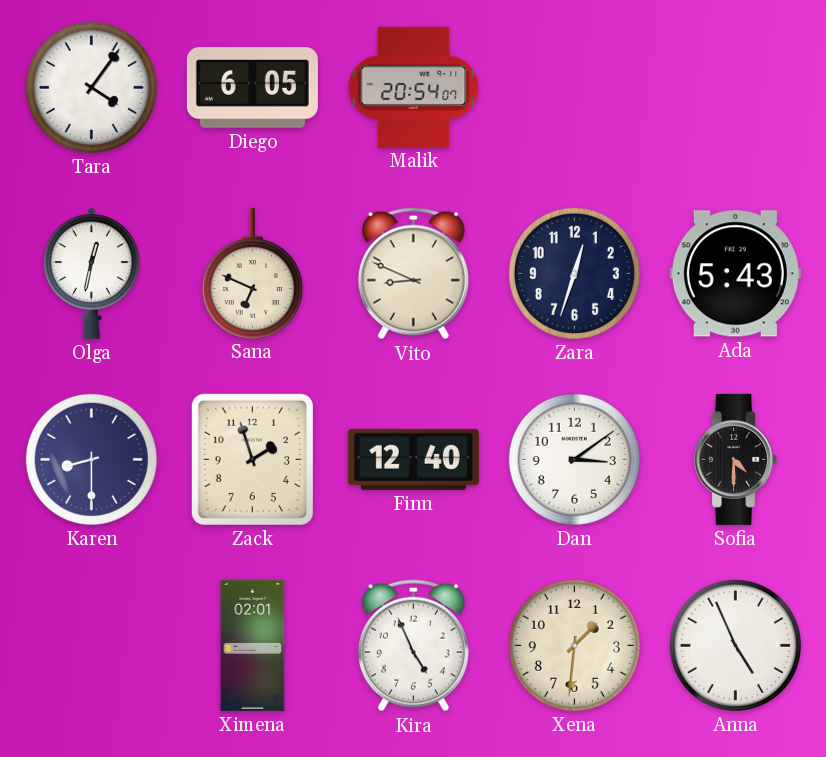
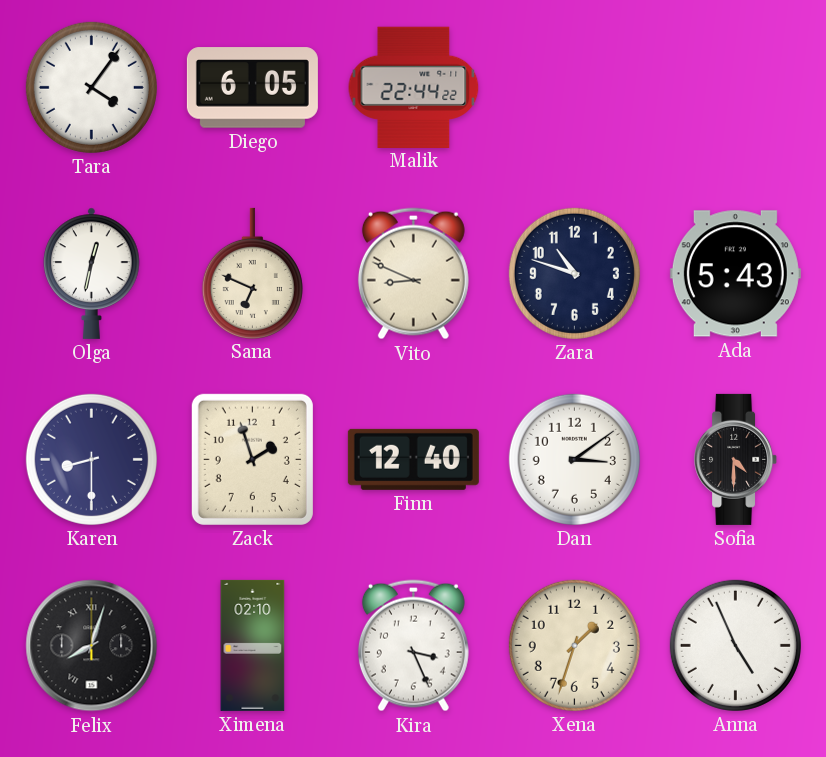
Malik: 20:54 -> 22:44 (414, 87)
Zara: 12:33 -> 10:48 (574, 273)
Felix: none -> 8:03 (92, 646)
Ximena: 02:01 -> 02:10 (253, 645)
Kira: 4:56 -> 3:26 (413, 646)
Xena: 1:31 -> 1:33 (574, 645)
